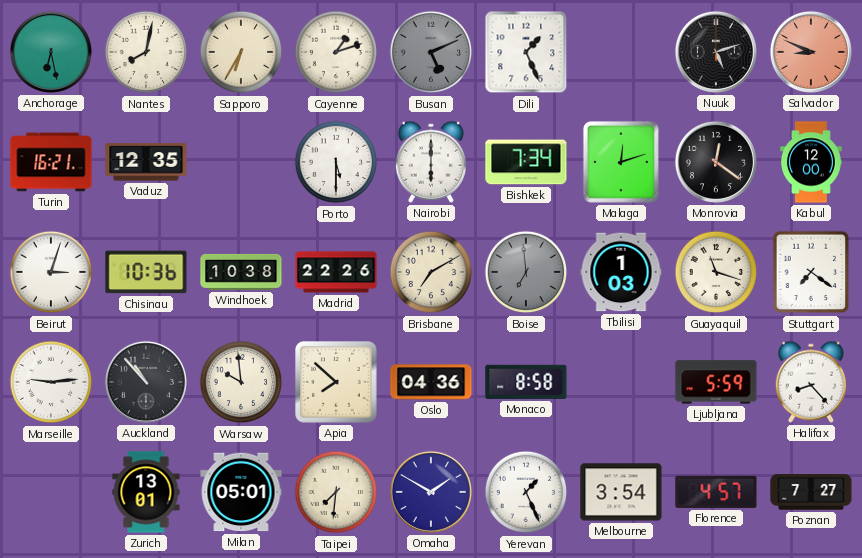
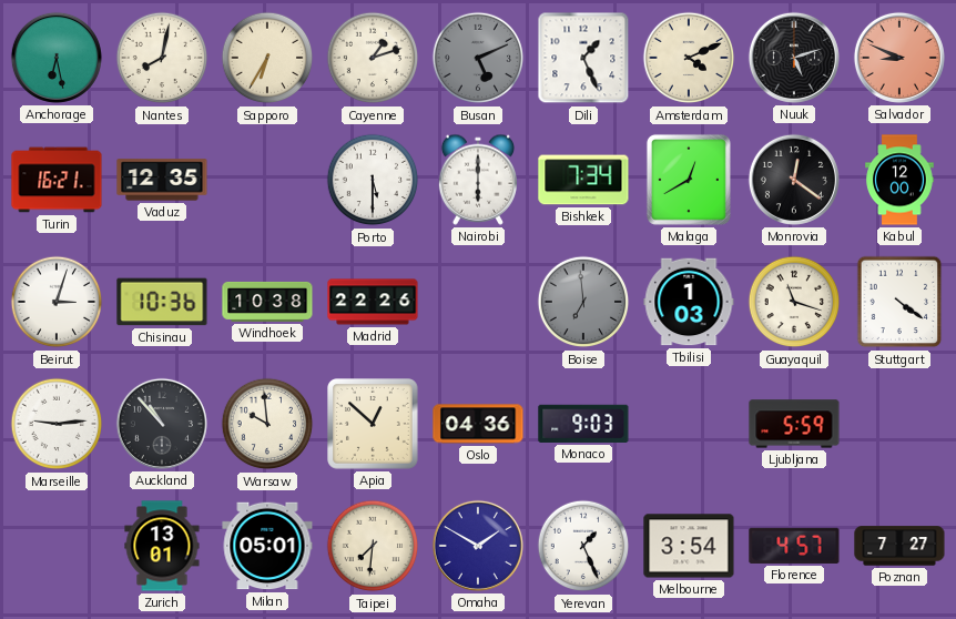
Amsterdam: none -> 4:11 (689, 58)
Malaga: 12:12 -> 12:40 (689, 180)
Brisbane: 7:10 -> none (431, 272)
Stuttgart: 7:21 -> 4:21 (899, 302)
Apia: 7:52 -> 12:52 (374, 425)
Monaco: 8:58 -> 9:03 (583, 424)
Halifax: 8:23 -> none (810, 382)
